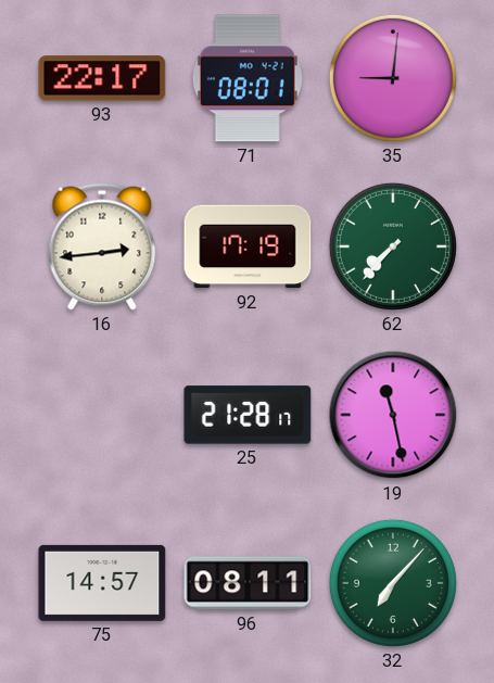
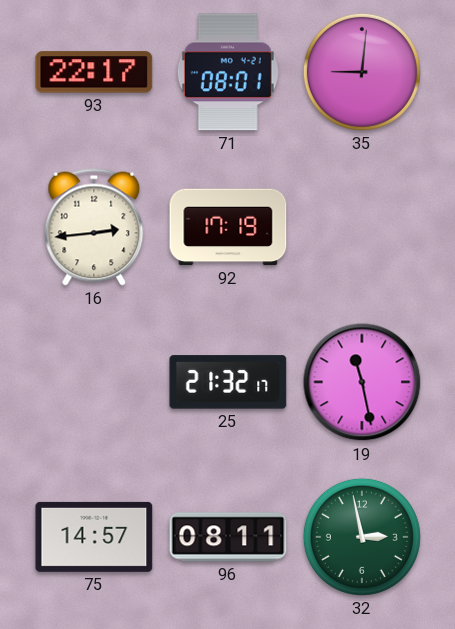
62: 7:37 -> none (393, 246)
25: 21:28 -> 21:32 (228, 382)
32: 7:07 -> 2:58 (362, 537)
